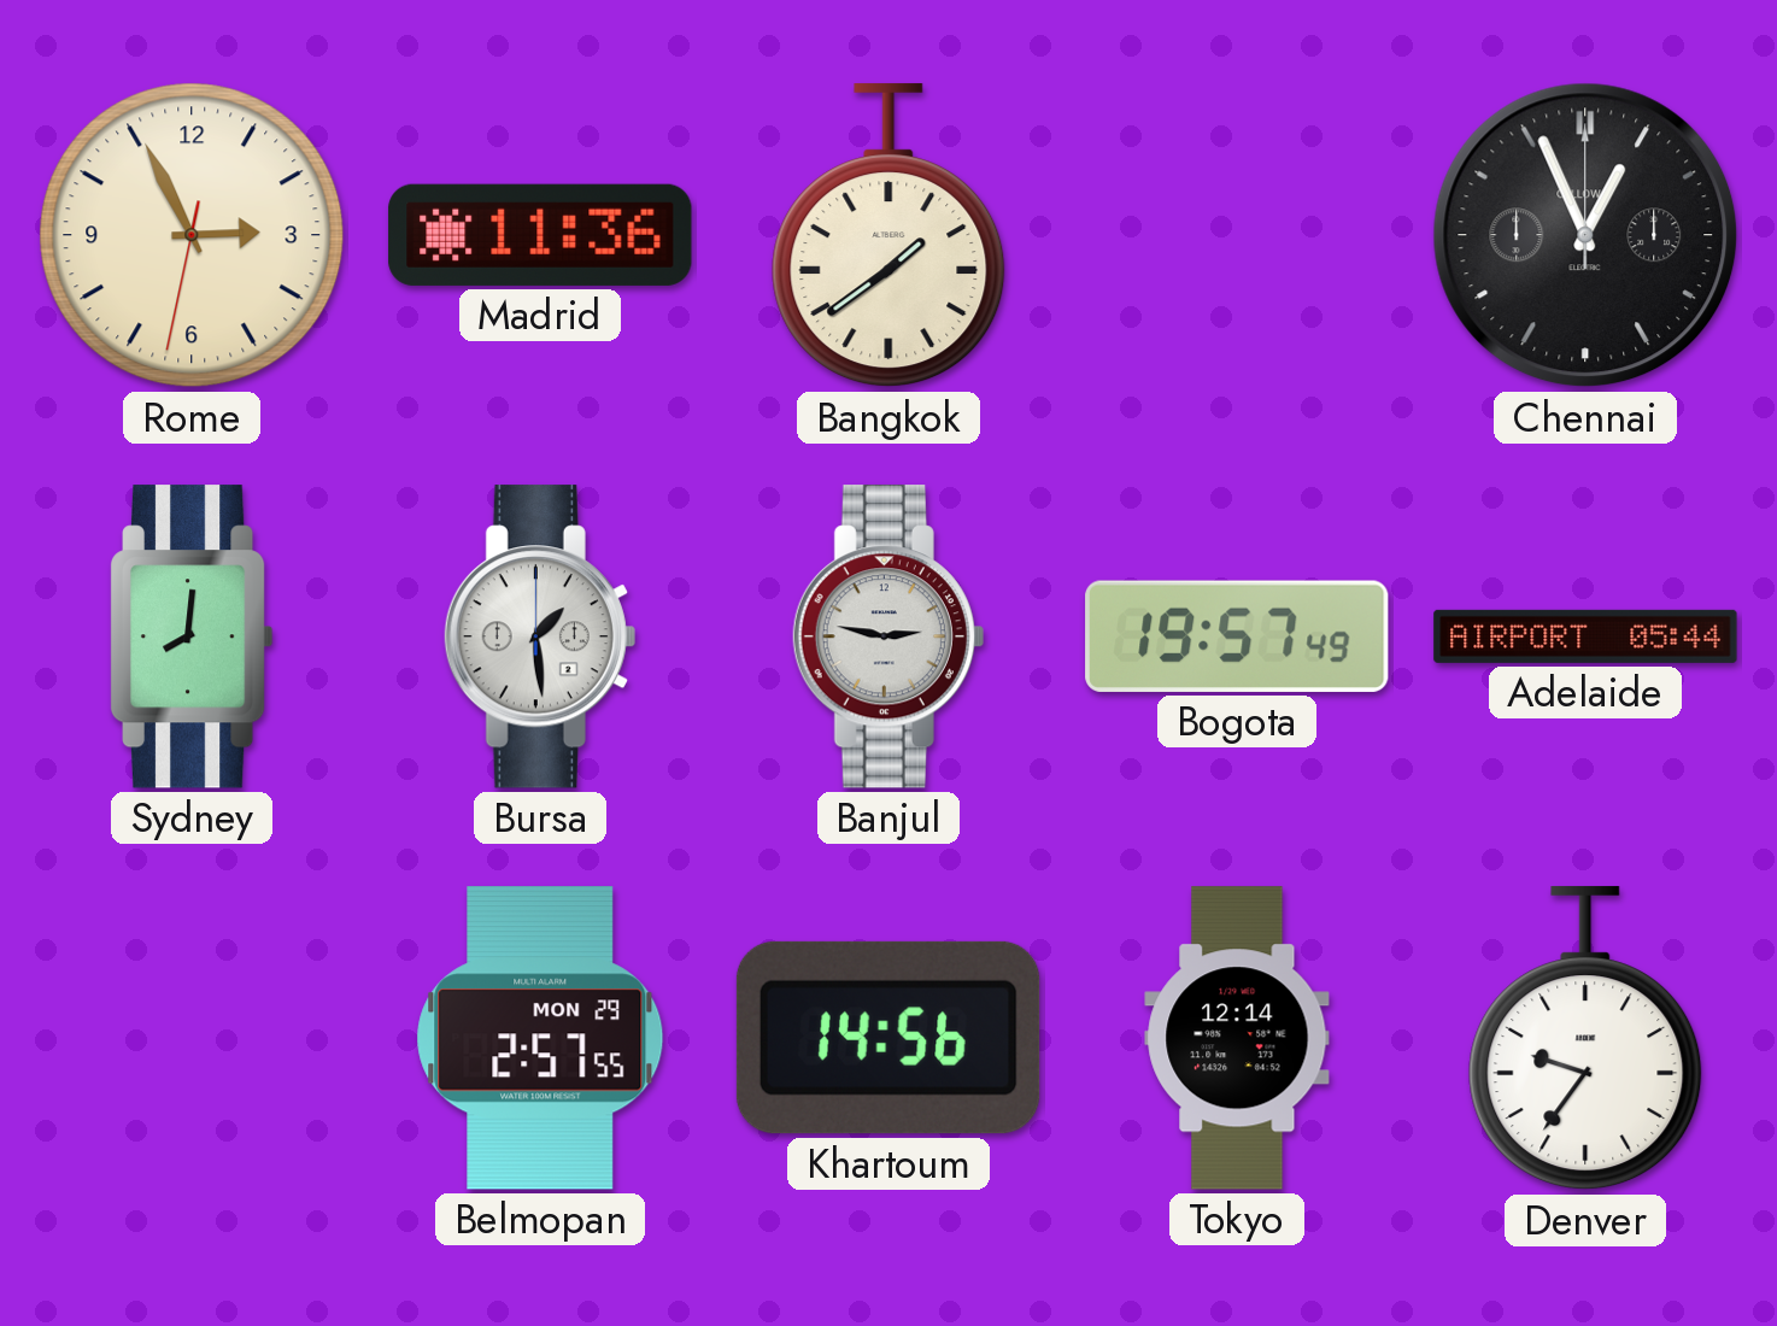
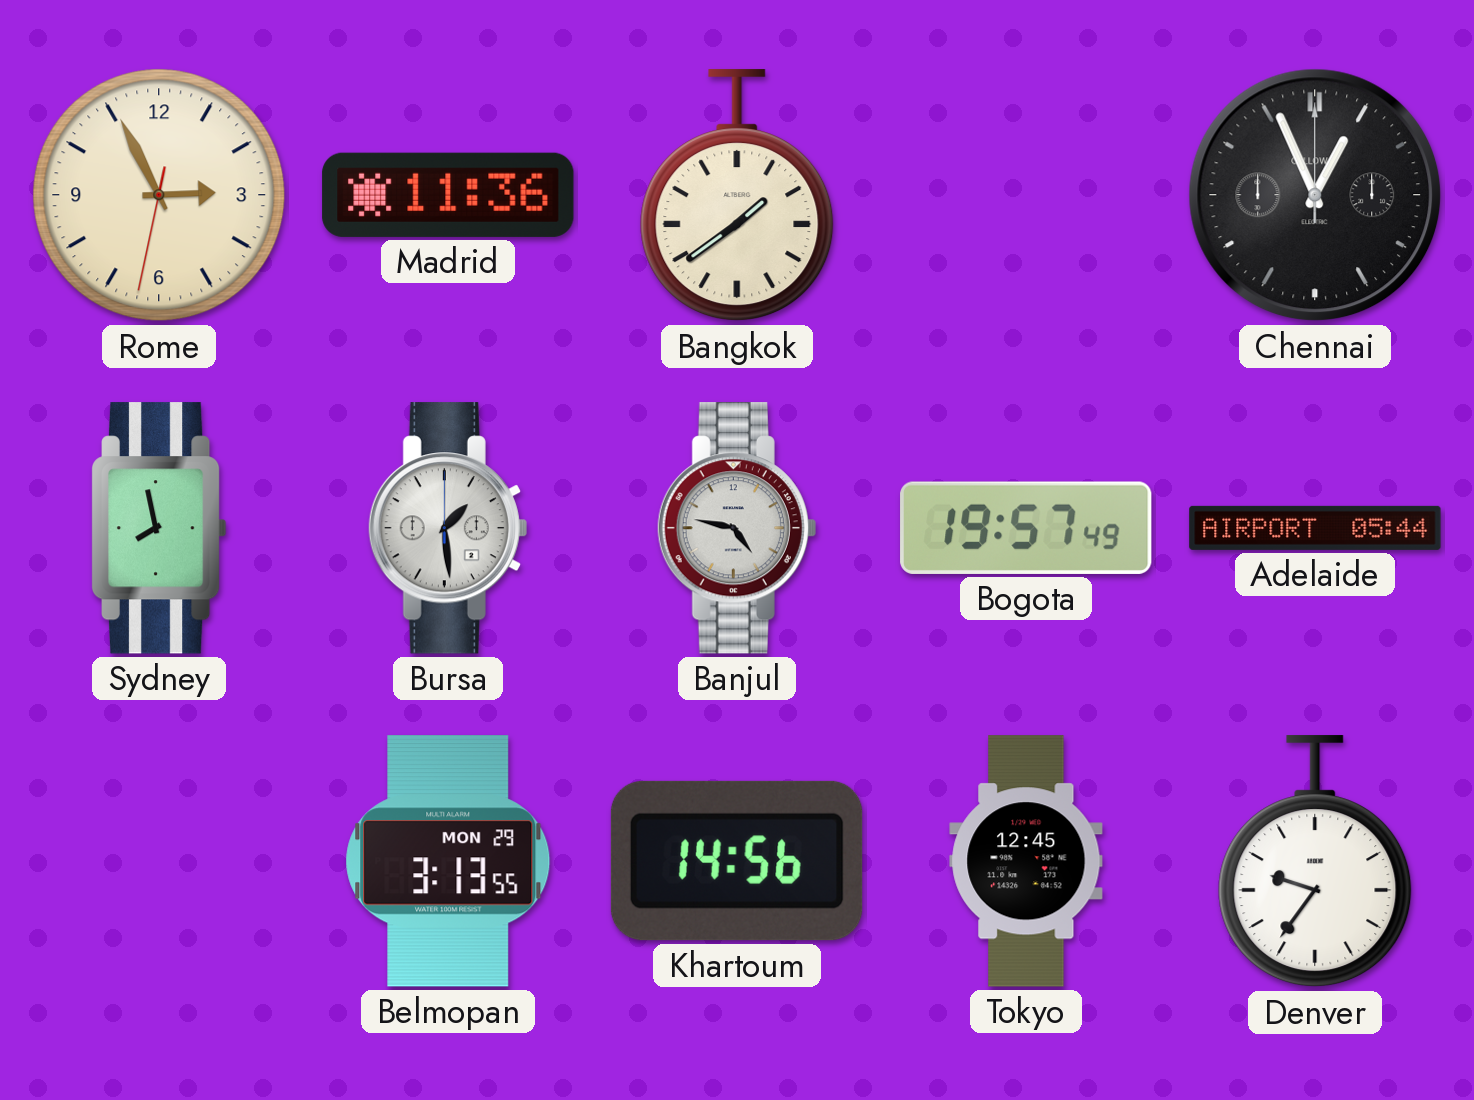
Sydney: 8:01 -> 7:58 (159, 528)
Banjul: 2:47 -> 4:47 (737, 528)
Belmopan: 2:57 -> 3:13 (448, 861)
Tokyo: 12:14 -> 12:45 (1026, 861)
